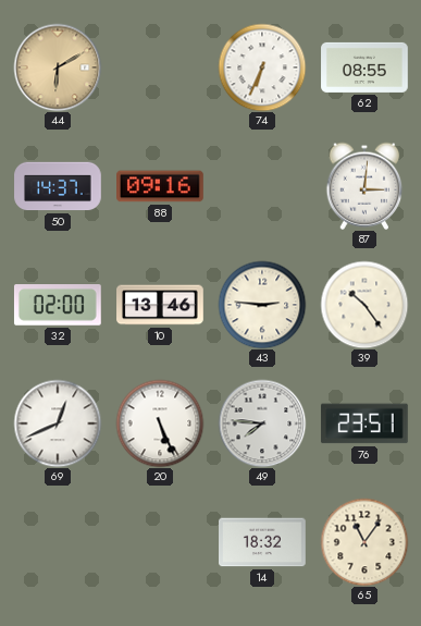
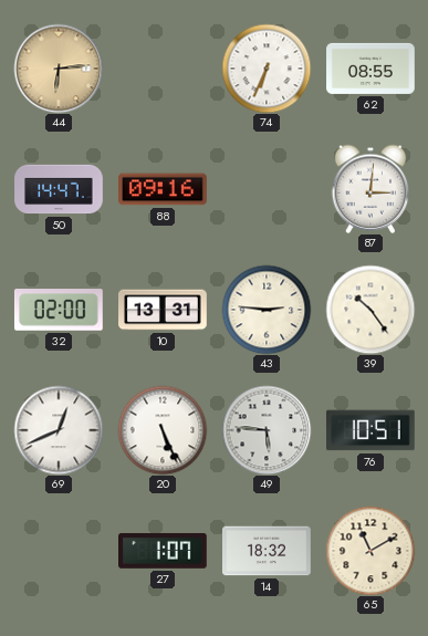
44: 6:10 -> 6:14 (59, 69)
50: 14:37 -> 14:47 (59, 189)
10: 13:46 -> 13:31 (163, 310)
49: 7:46 -> 5:46 (267, 430)
76: 23:51 -> 10:51 (370, 430)
27: none -> 1:07 (164, 551)
65: 11:06 -> 11:10 (370, 551)
